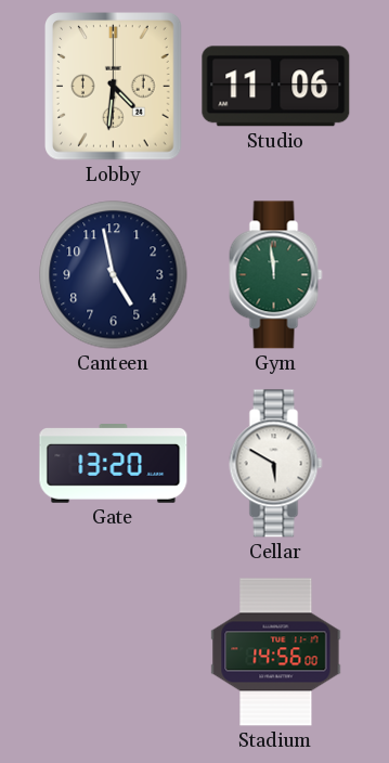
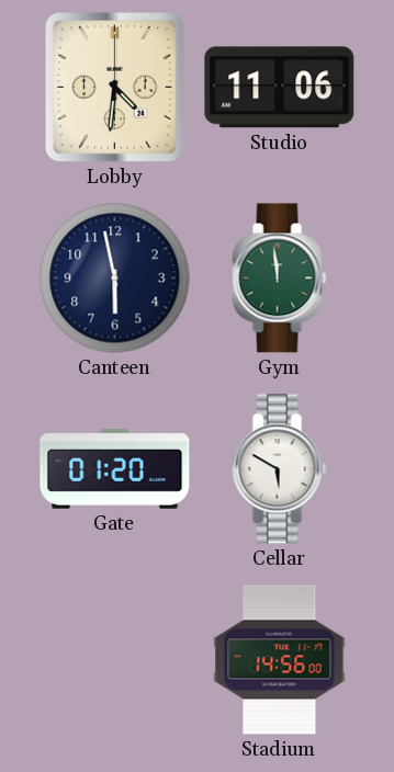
Canteen: 4:58 -> 5:58 (115, 279)
Gate: 13:20 -> 01:20 (115, 469)
